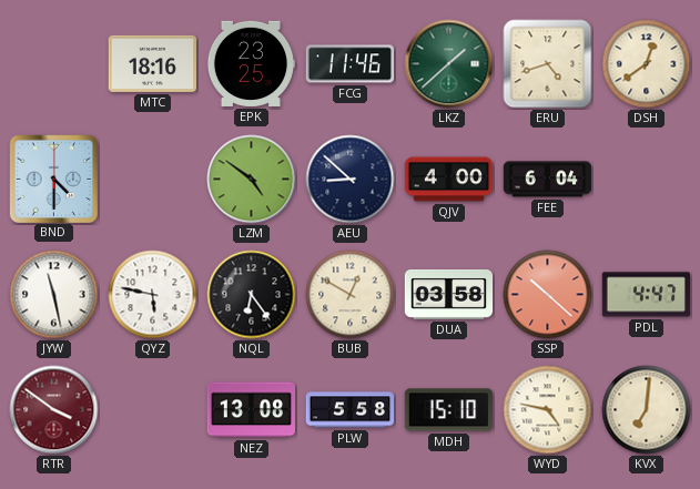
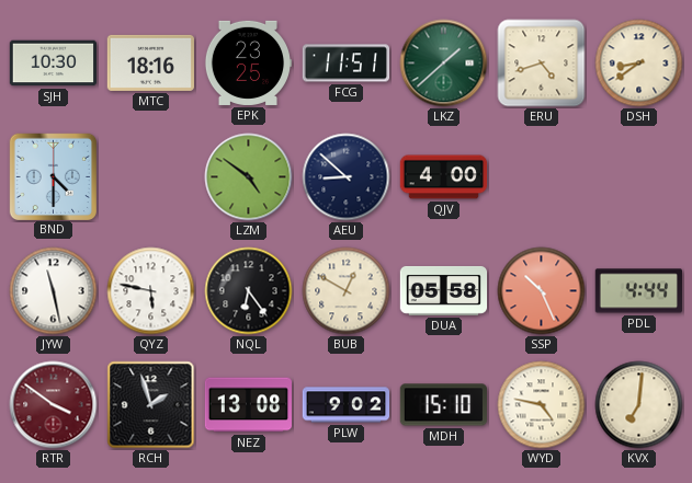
SJH: none -> 10:30 (54, 64)
FCG: 11:46 -> 11:51 (347, 64)
DSH: 12:39 -> 8:39 (639, 64)
FEE: 6:04 -> none (548, 180)
DUA: 03:58 -> 05:58 (444, 290)
SSP: 10:22 -> 10:26 (542, 291)
PDL: 4:47 -> 4:44 (638, 291)
RCH: none -> 1:57 (151, 405)
PLW: 5:58 -> 9:02 (347, 405)
